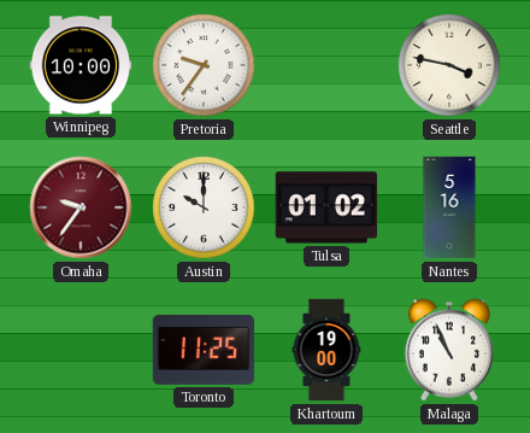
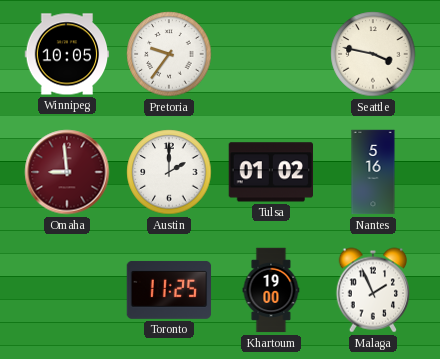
Winnipeg: 10:00 -> 10:05 (67, 54)
Omaha: 9:36 -> 8:59 (67, 172)
Austin: 10:00 -> 2:00 (169, 172)
Malaga: 10:56 -> 1:56 (373, 290)
